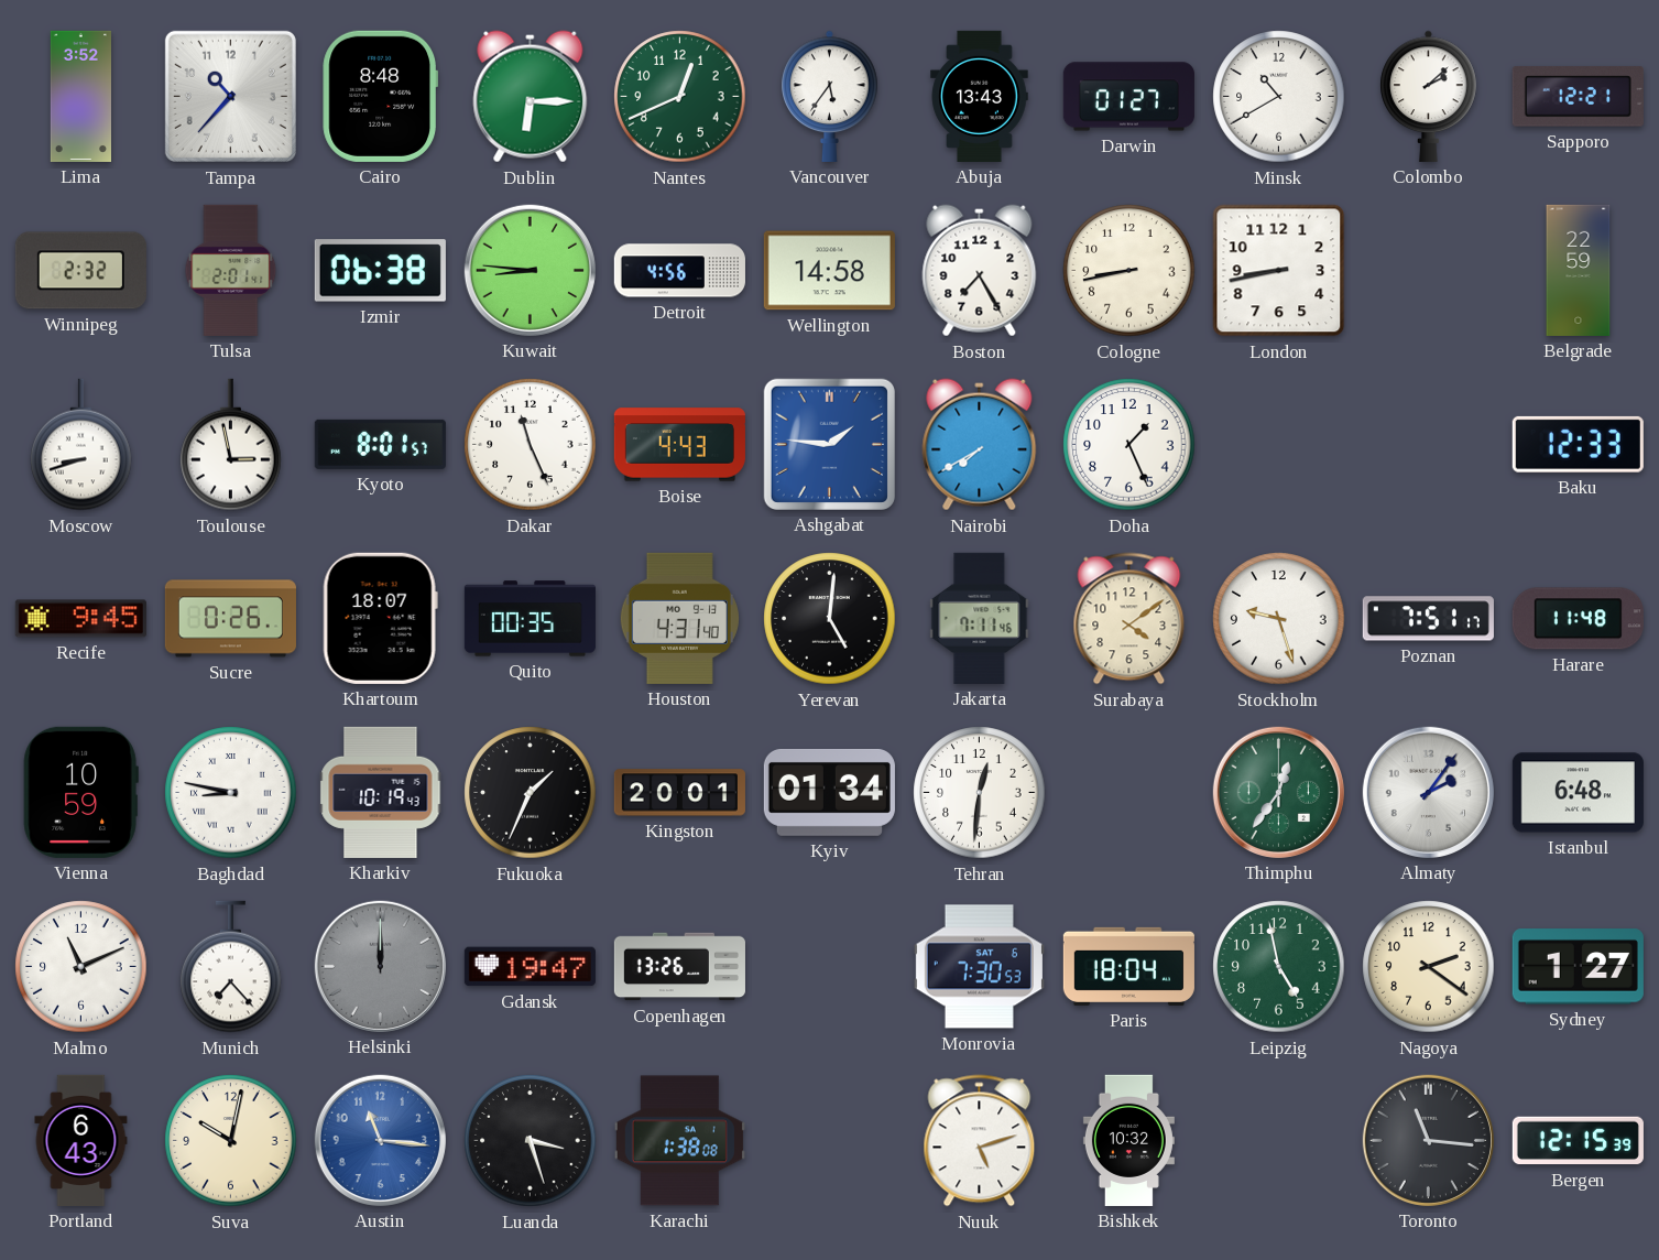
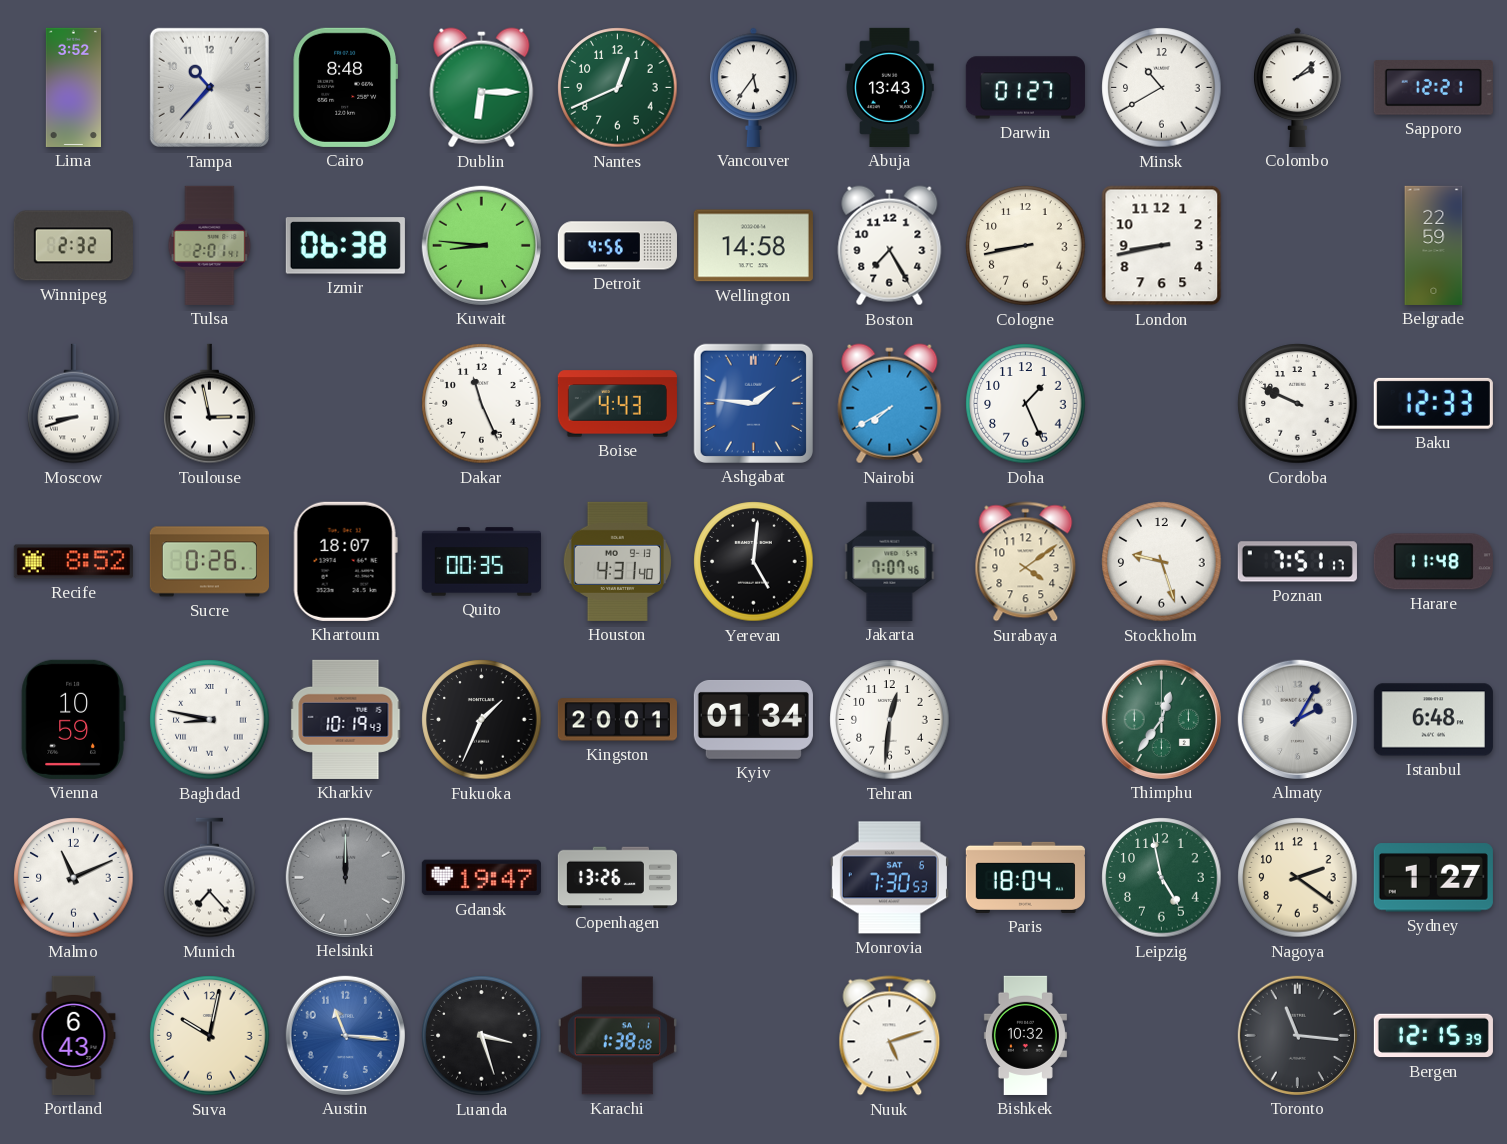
Kyoto: 8:01 -> none (380, 444)
Cordoba: none -> 9:49 (1298, 404)
Recife: 9:45 -> 8:52 (73, 562)
Jakarta: 7:11 -> 7:07 (890, 561)
Almaty: 2:06 -> 2:05 (1297, 719)
